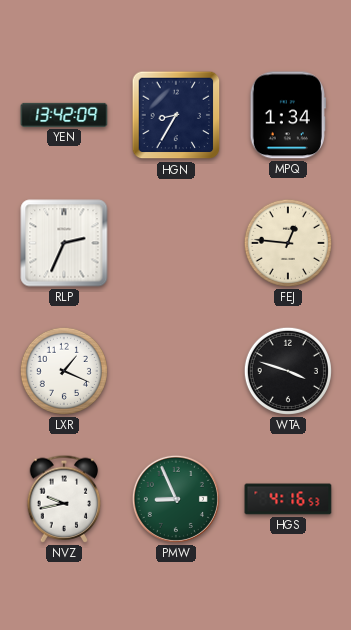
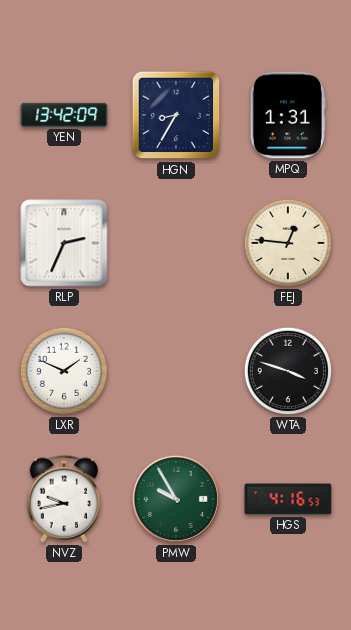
MPQ: 1:34 -> 1:31 (288, 115)
LXR: 1:19 -> 1:49 (64, 371)
PMW: 8:56 -> 9:55 (176, 499)
